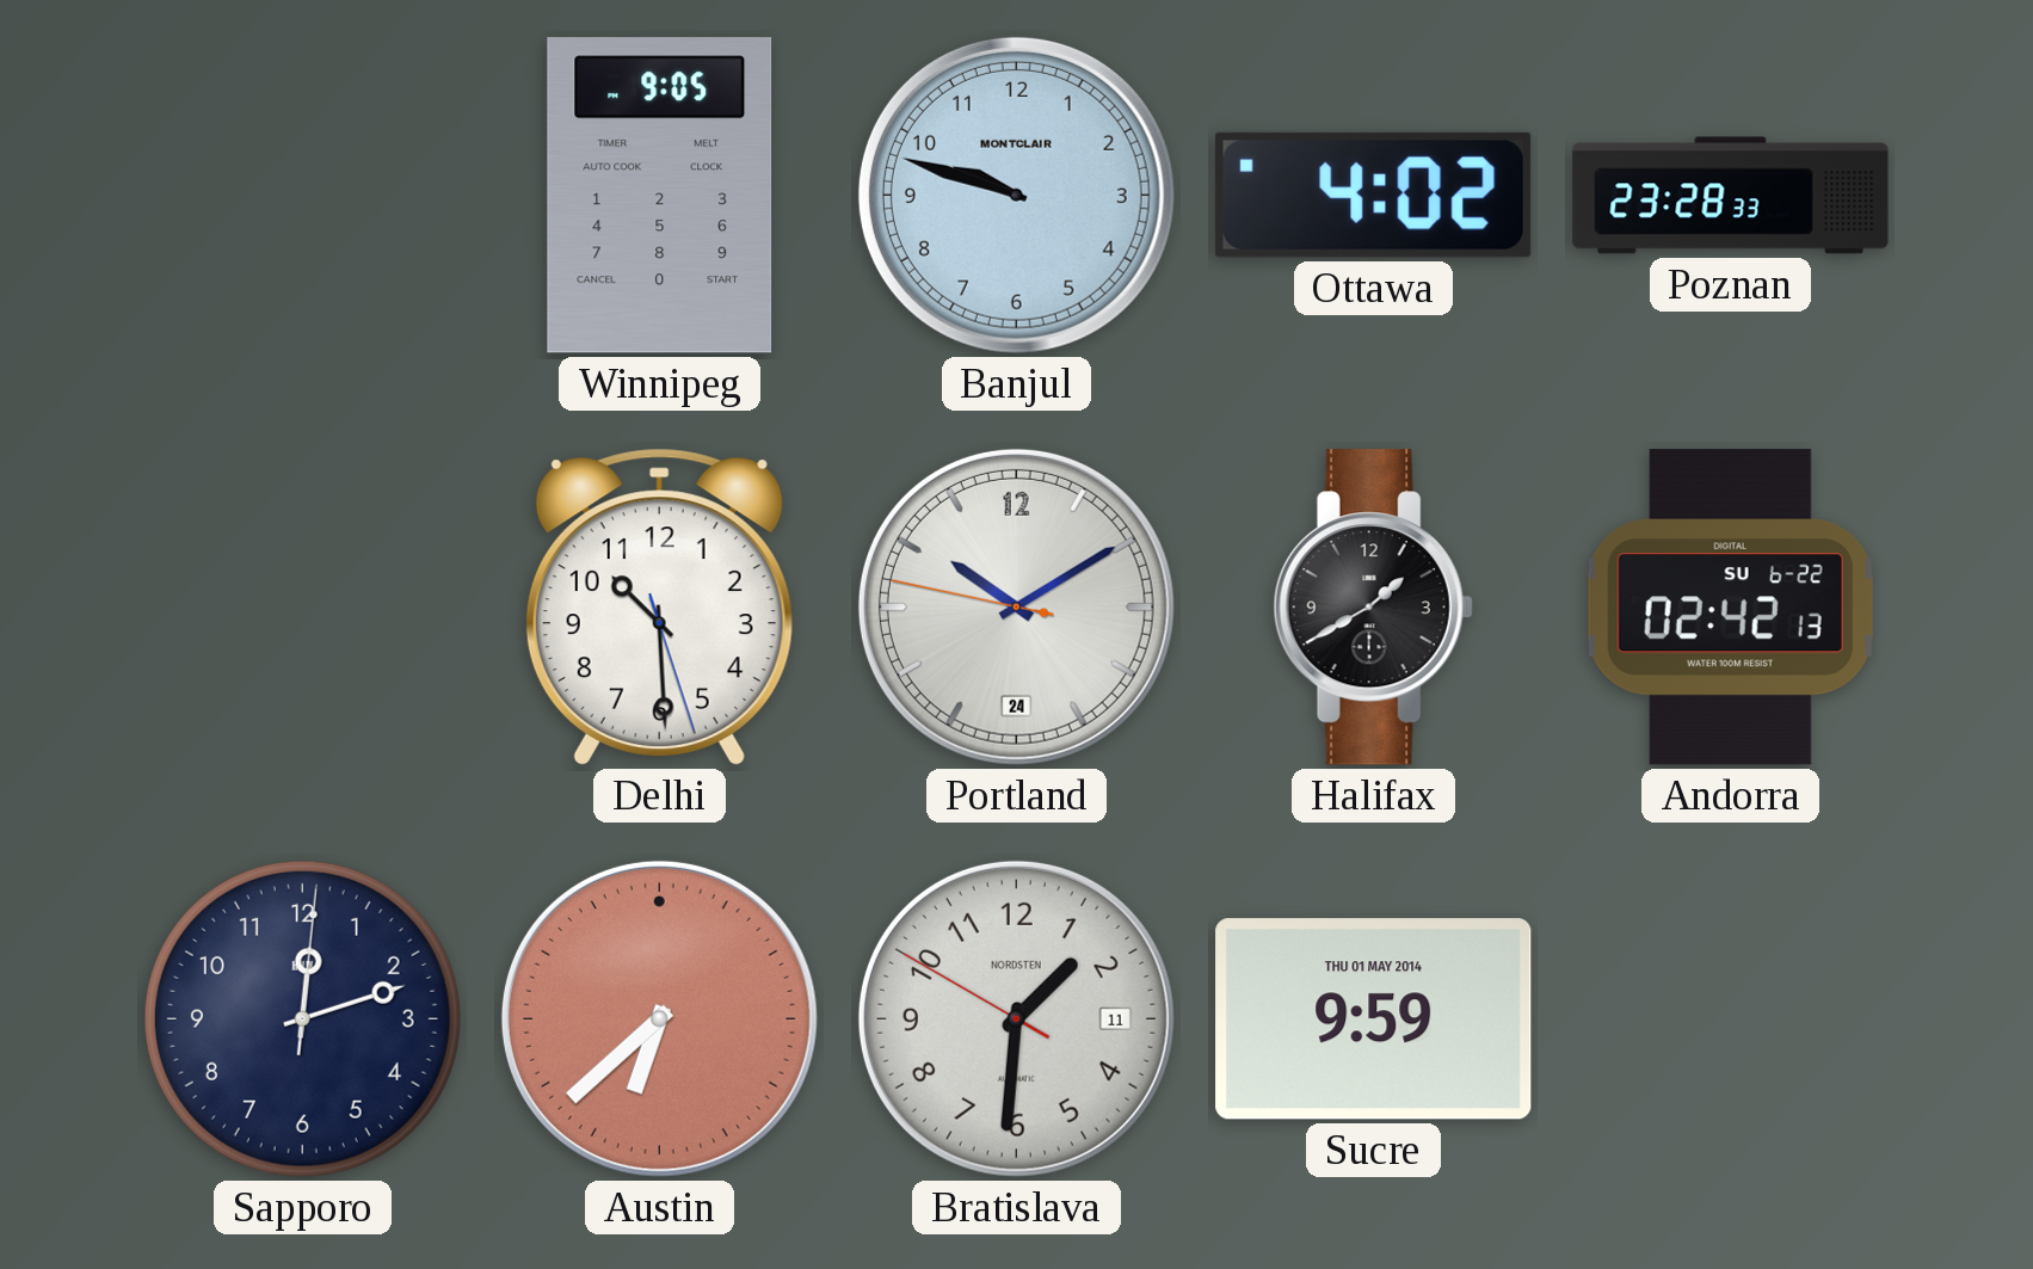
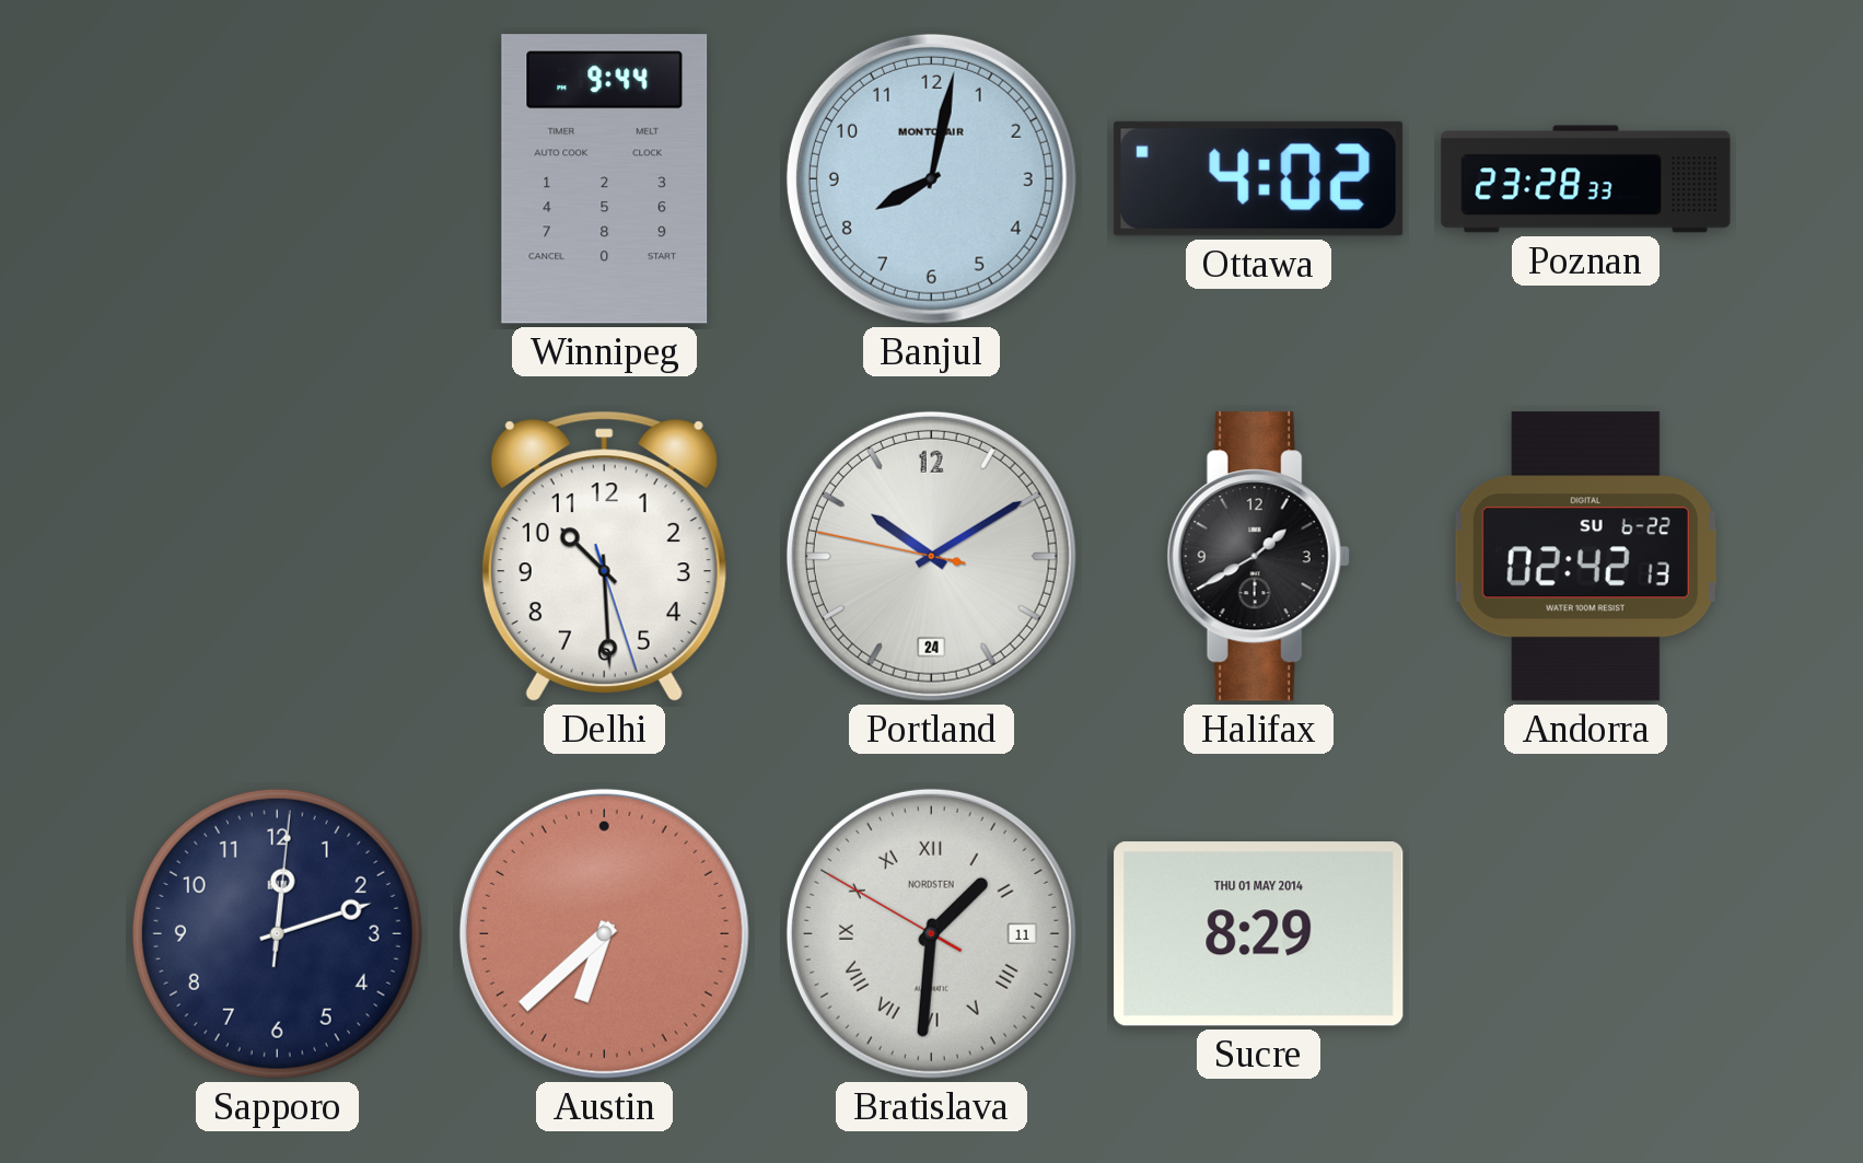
Winnipeg: 9:05 -> 9:44 (605, 179)
Banjul: 9:48 -> 8:02 (931, 178)
Bratislava numerals: Arabic -> Roman (931, 933)
Sucre: 9:59 -> 8:29 (1259, 934)
